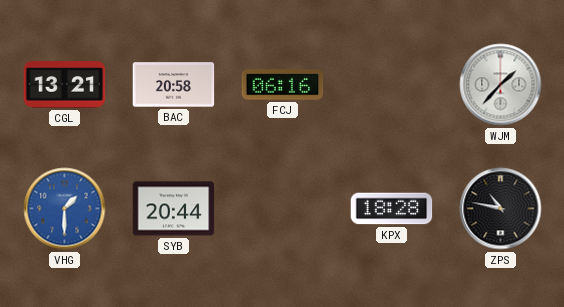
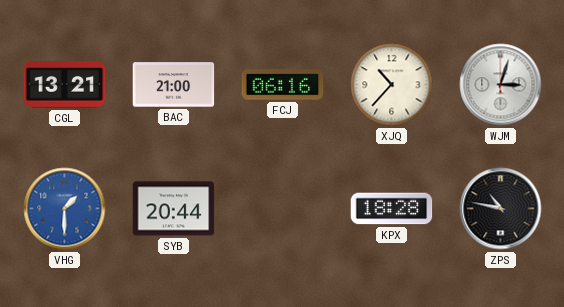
BAC: 20:58 -> 21:00 (174, 85)
XJQ: none -> 10:37 (392, 85)
WJM: 1:37 -> 3:03 (501, 85)
